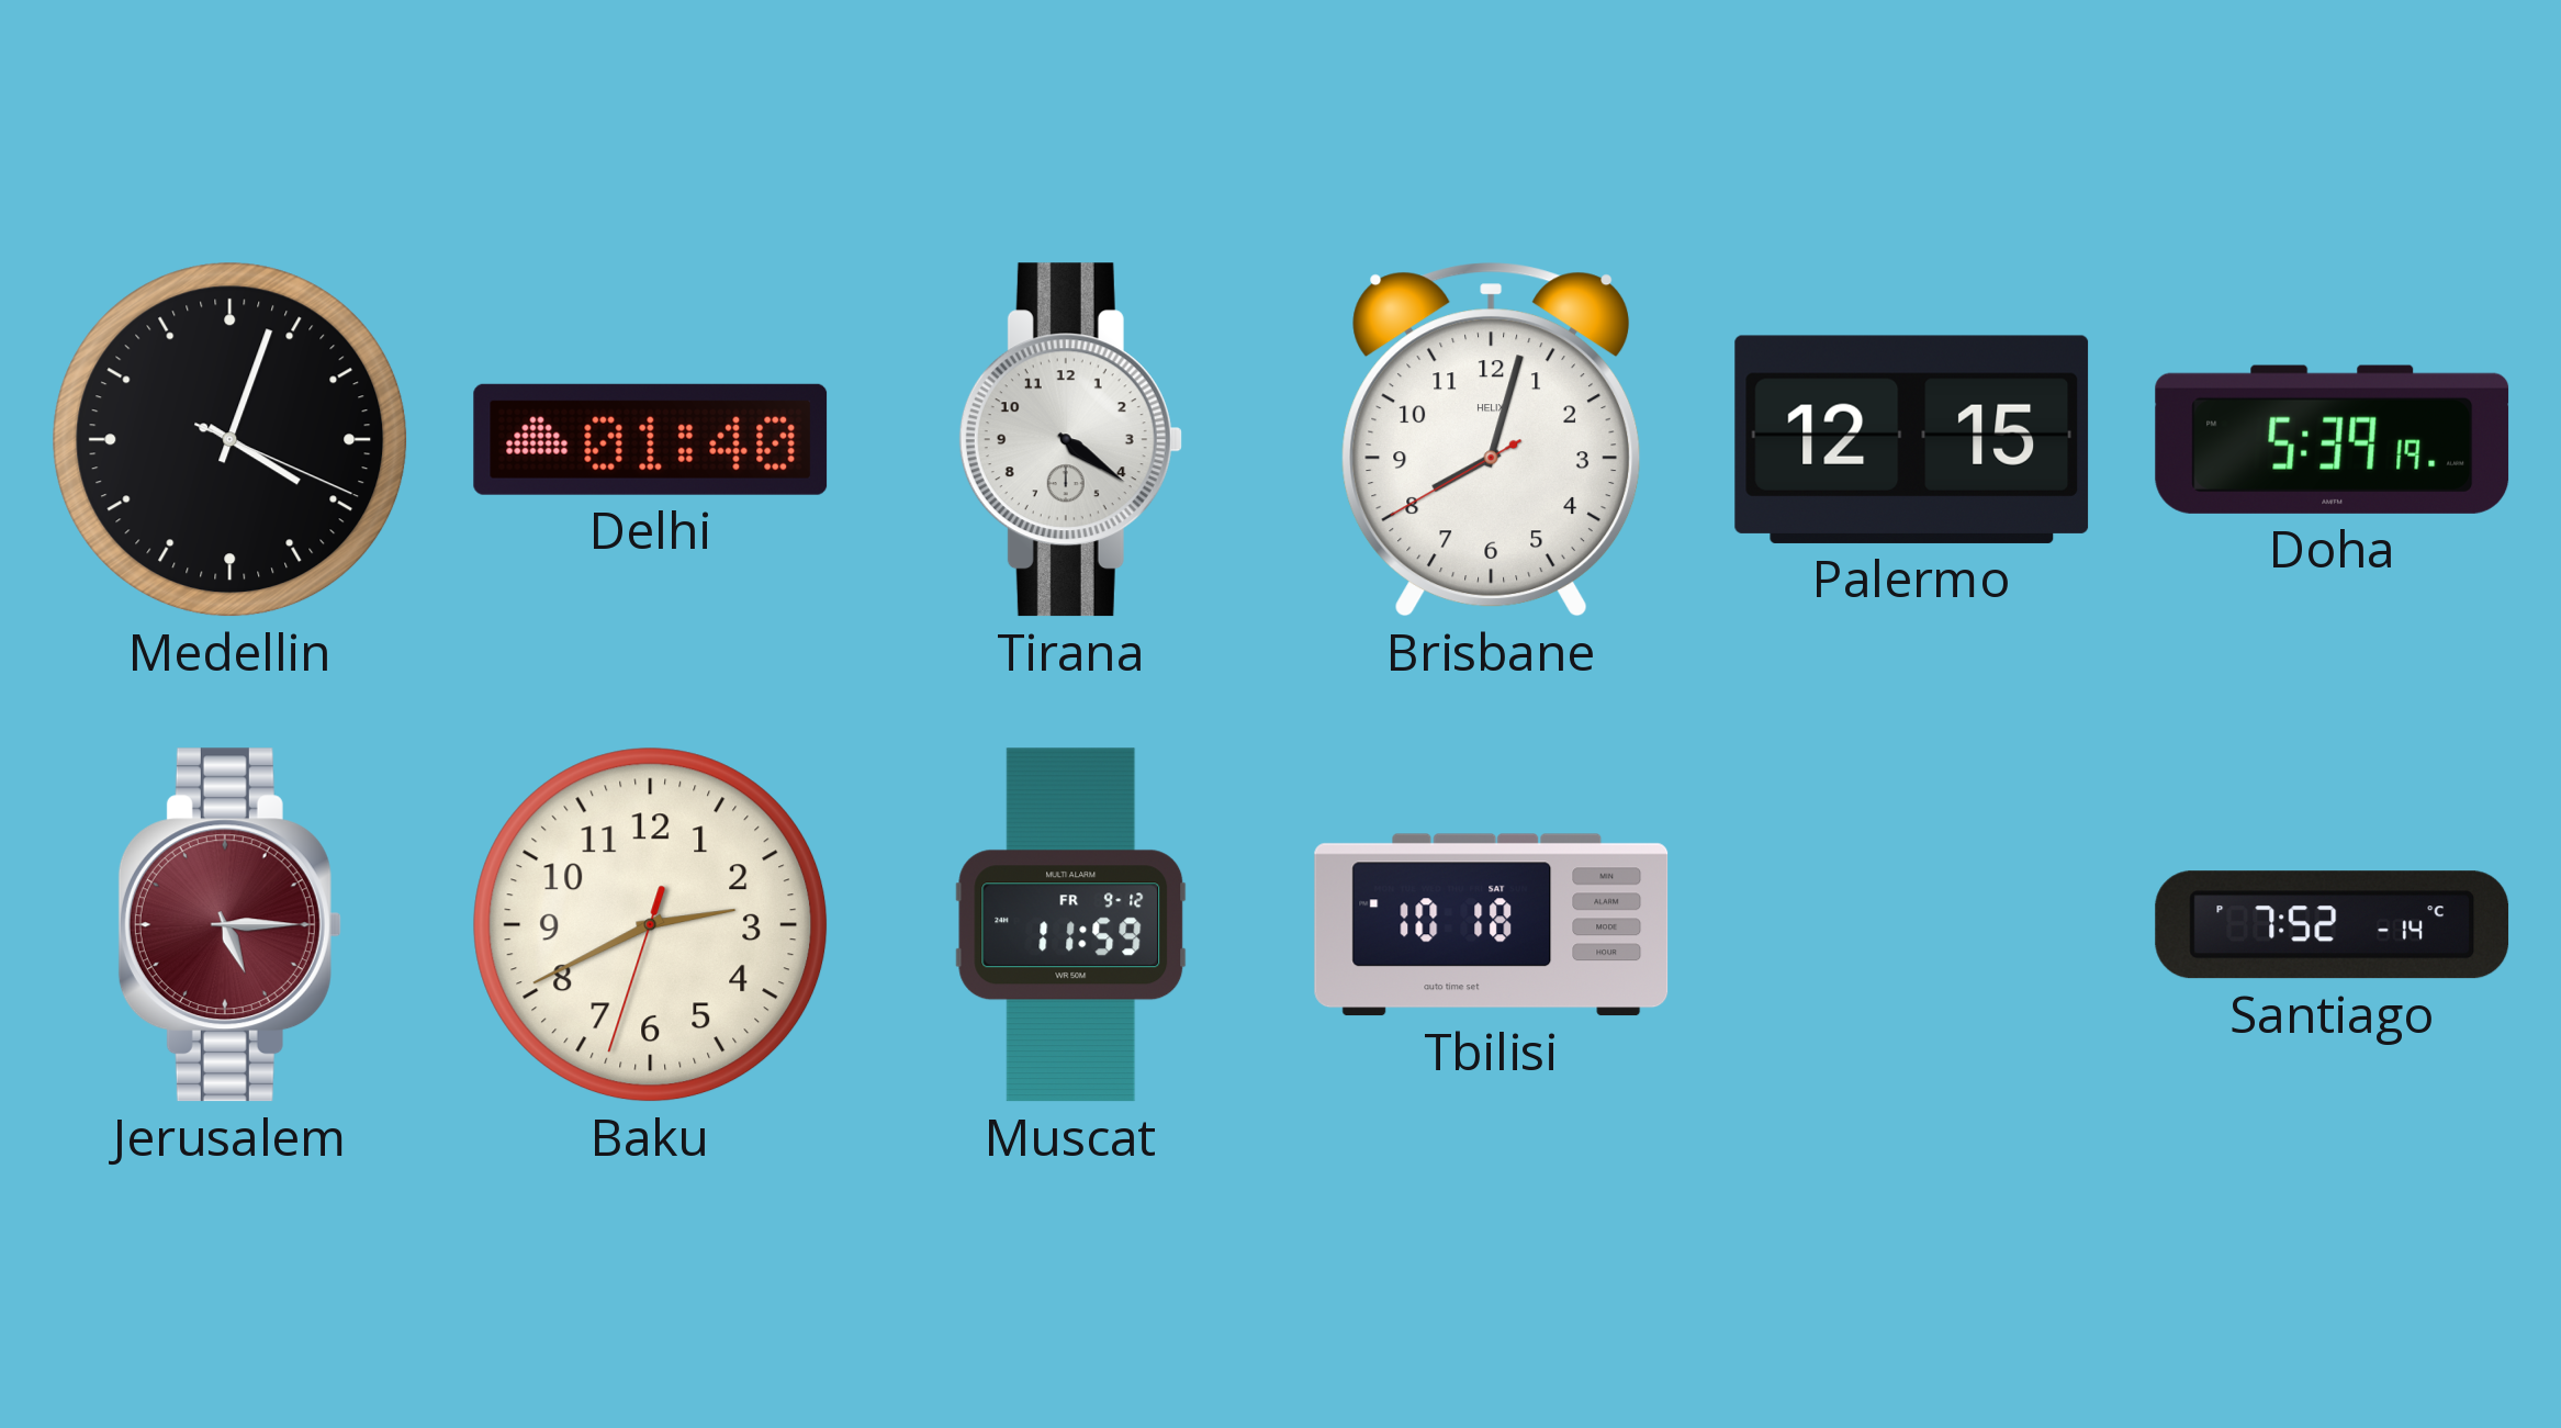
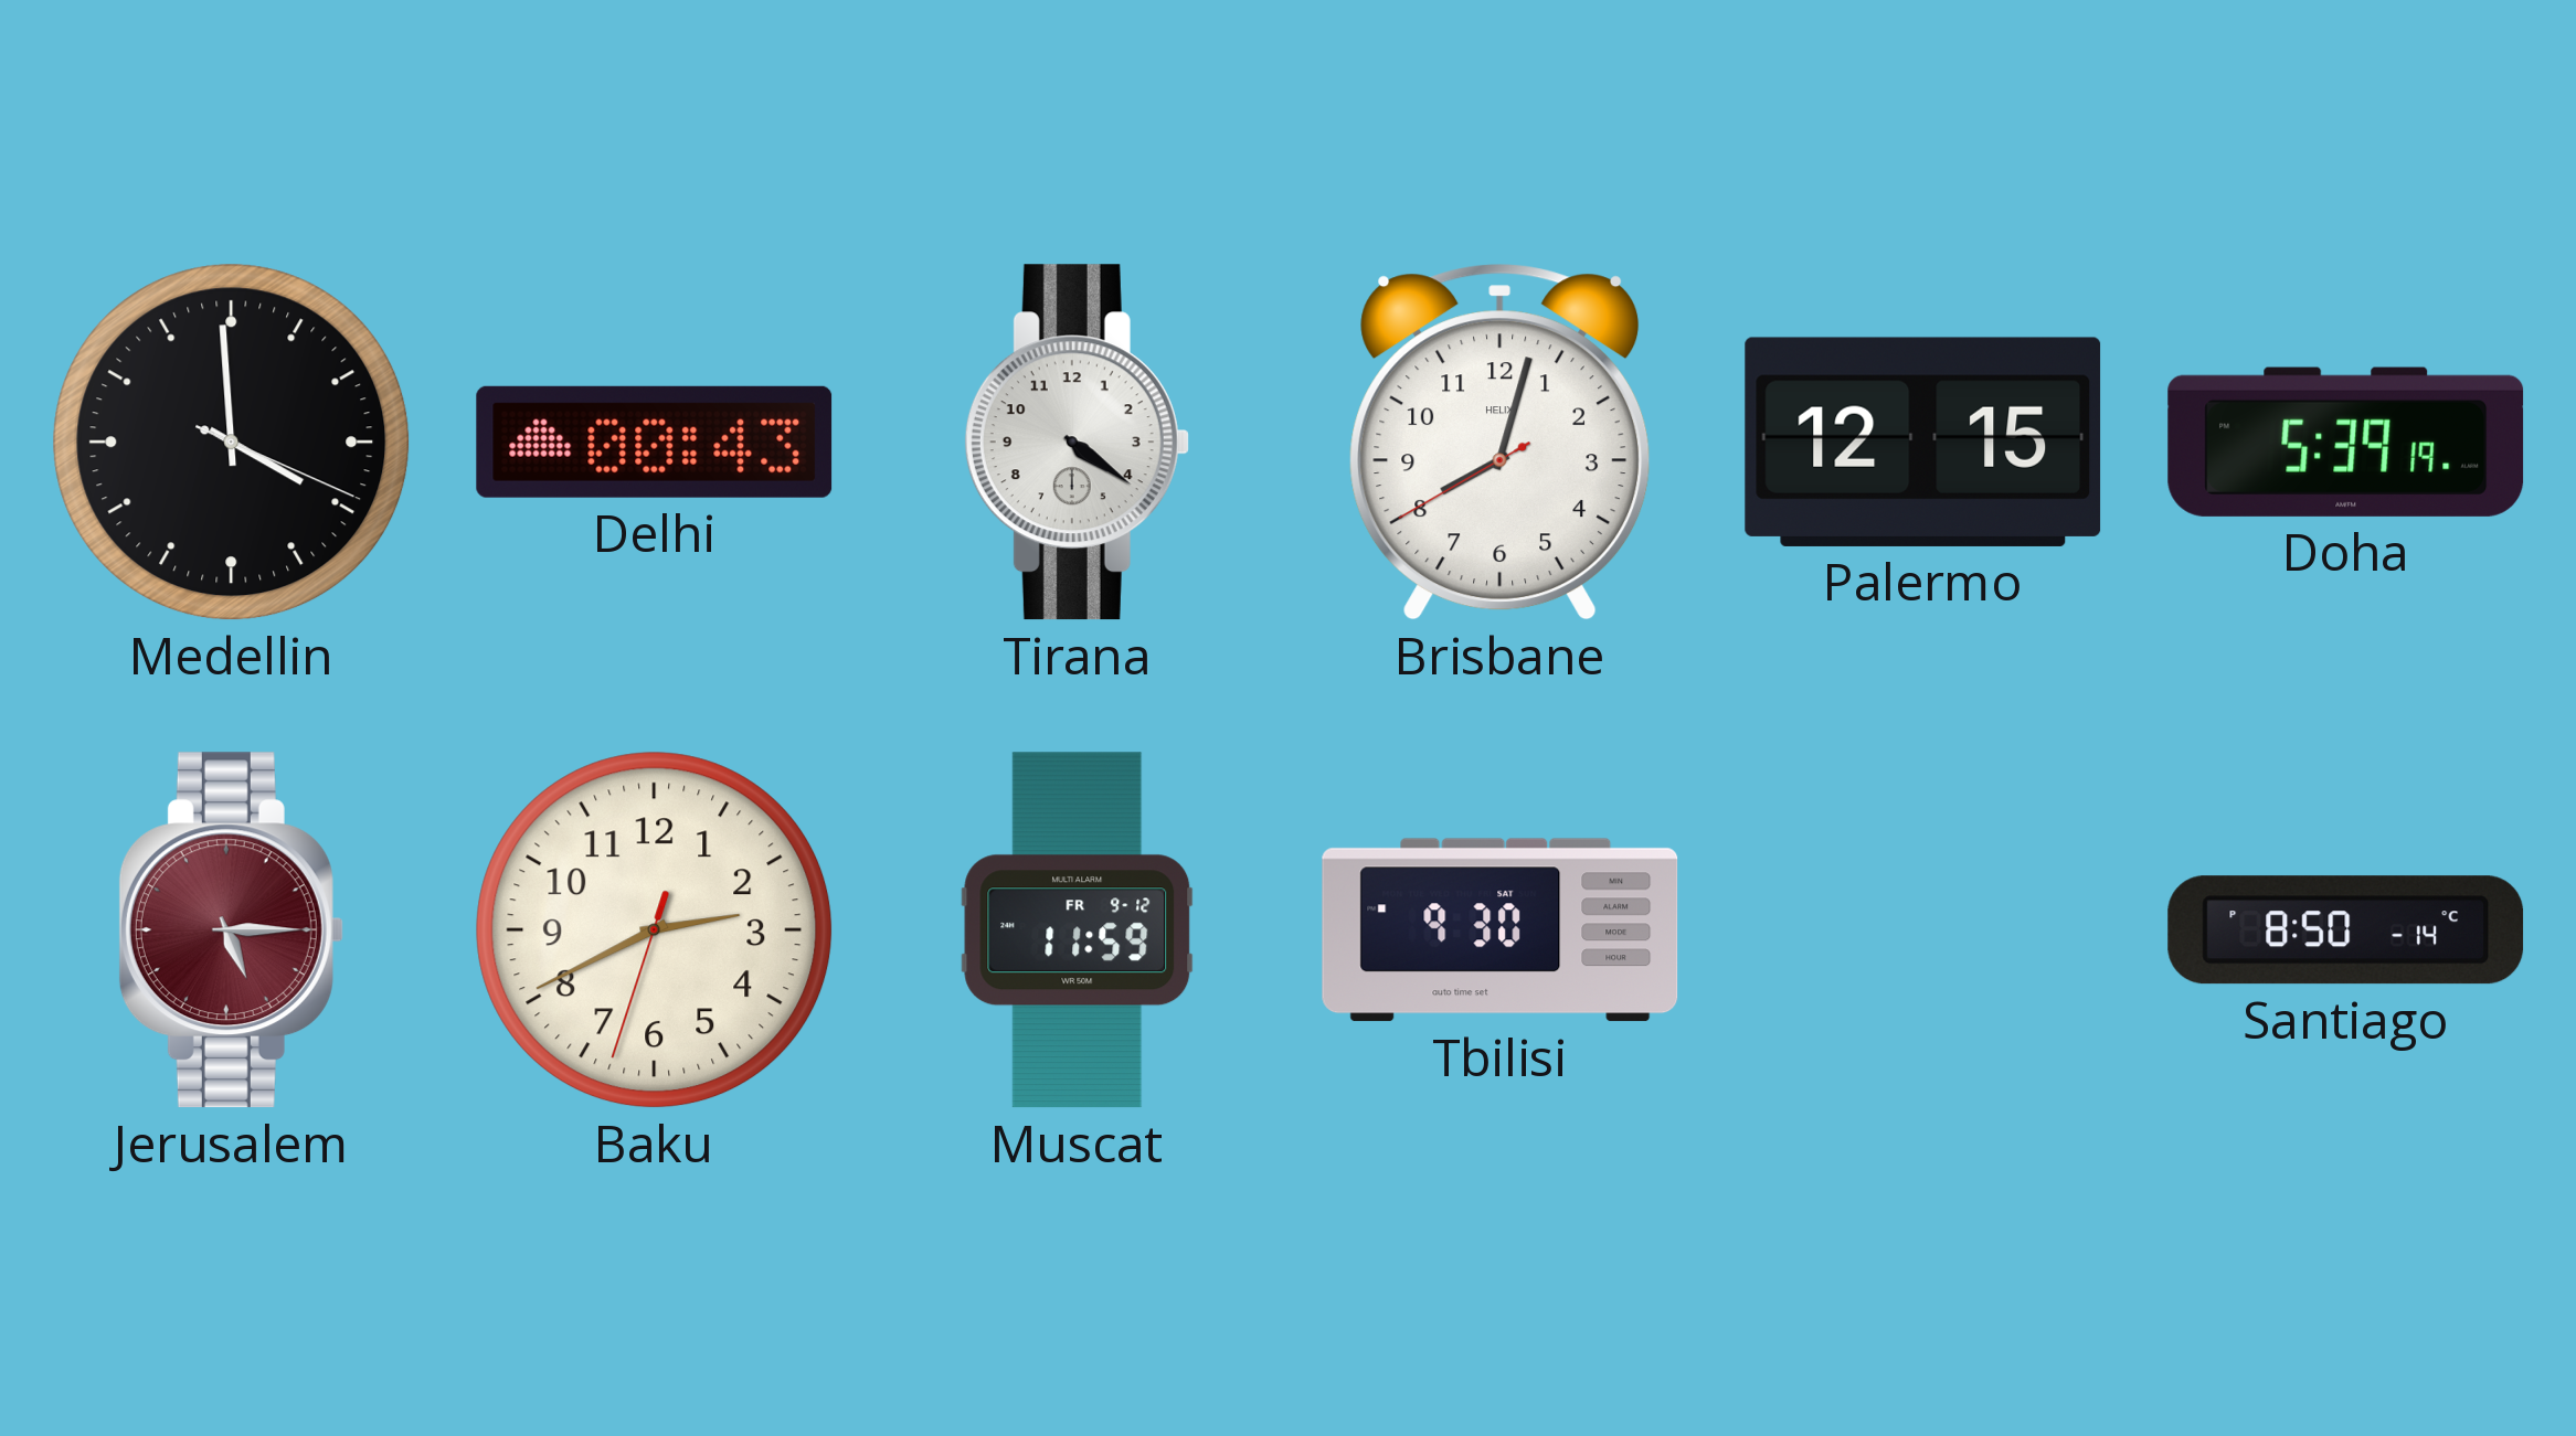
Medellin: 4:03 -> 3:59 (232, 443)
Delhi: 01:40 -> 00:43 (655, 442)
Tbilisi: 10:18 -> 9:30 (1501, 930)
Santiago: 7:52 -> 8:50 (2346, 930)
